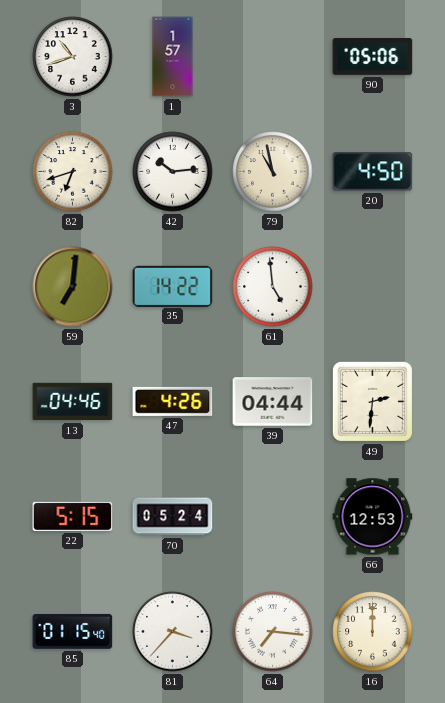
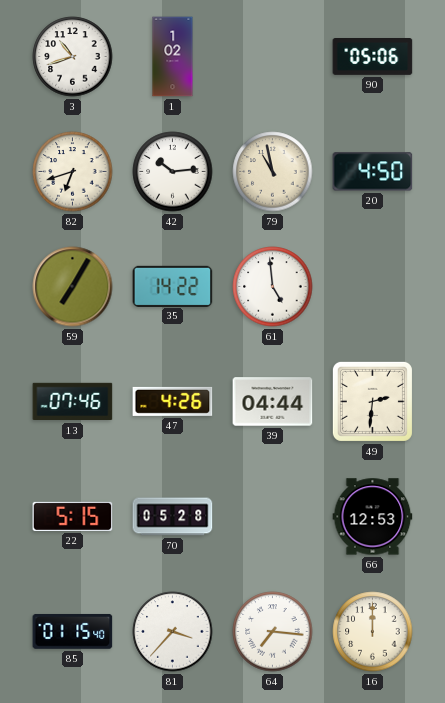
1: 1:57 -> 1:02 (173, 57)
59: 7:01 -> 7:05 (73, 287)
13: 04:46 -> 07:46 (73, 402)
70: 05:24 -> 05:28 (173, 517)
